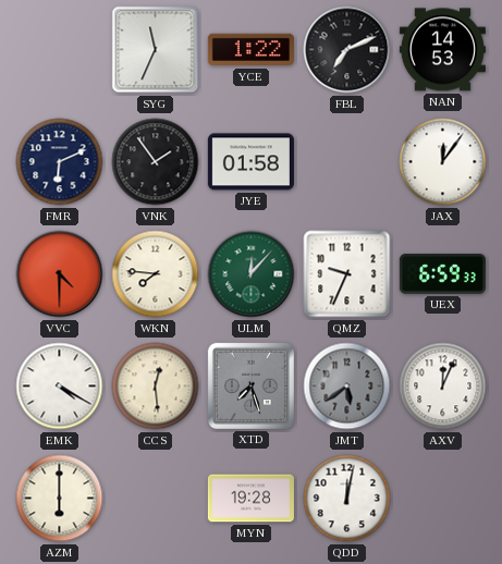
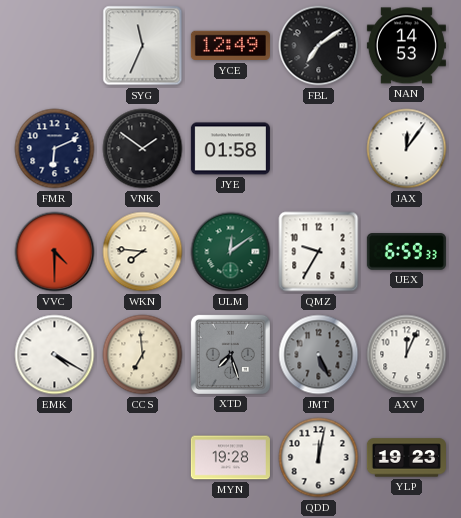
YCE: 1:22 -> 12:49 (230, 46)
FBL: 7:11 -> 7:09 (319, 46)
VNK: 1:54 -> 1:51 (143, 149)
ULM: 12:07 -> 12:09 (231, 252)
QMZ: 9:34 -> 9:35 (319, 252)
CCS: 12:29 -> 6:59 (143, 355)
JMT: 5:39 -> 5:26 (319, 355)
AZM: 6:00 -> none (60, 499)
YLP: none -> 19:23 (406, 458)
